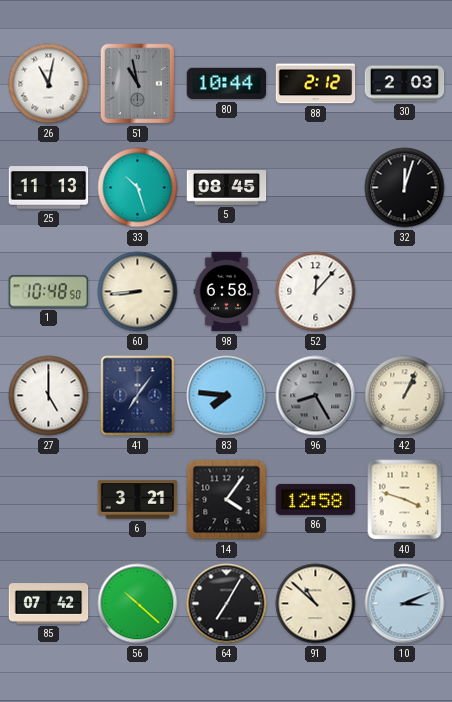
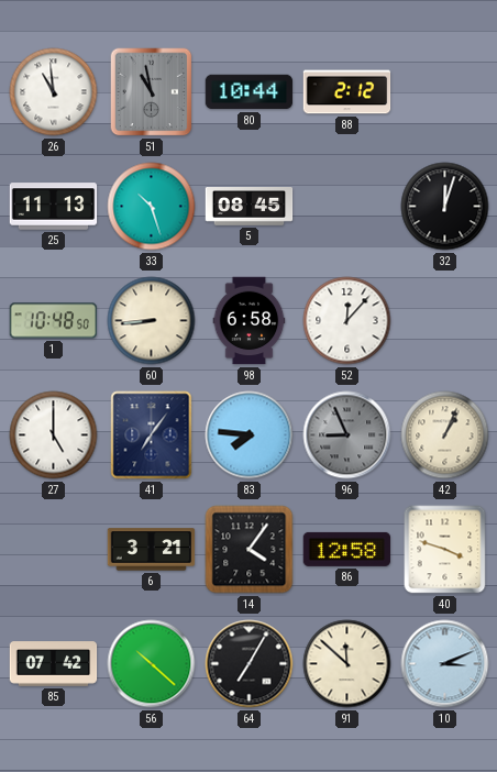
26: 11:02 -> 10:59 (54, 92)
30: 2:03 -> none (405, 84)
96: 8:25 -> 8:56 (347, 435)
91: 10:52 -> 11:52 (347, 664)
